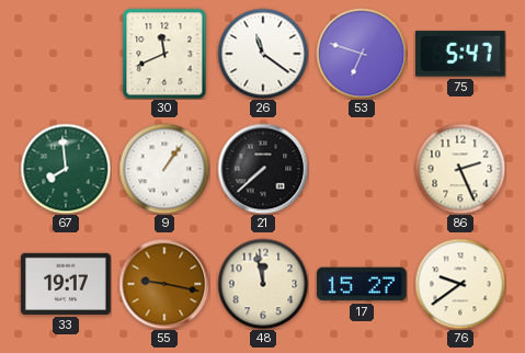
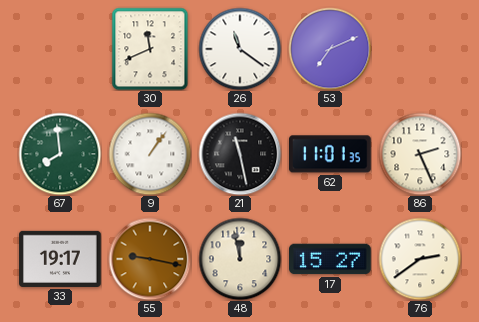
53: 6:48 -> 7:11 (330, 49)
75: 5:47 -> none (460, 54)
21: 7:38 -> 11:28 (240, 154)
62: none -> 11:01 (331, 154)
76: 9:39 -> 2:39 (420, 259)
